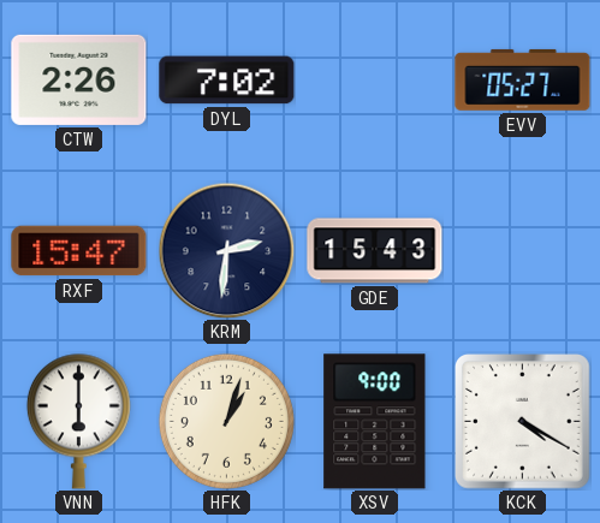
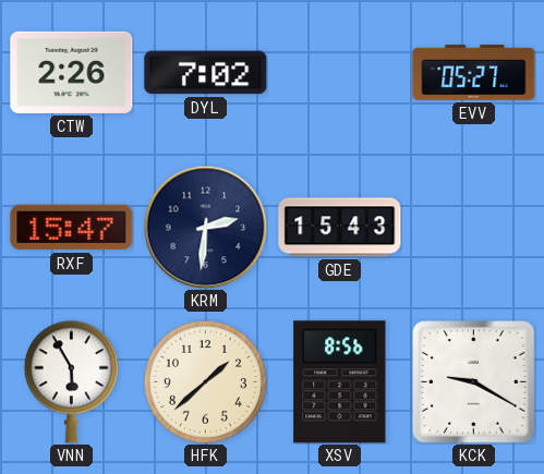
VNN: 6:00 -> 5:55 (71, 381)
HFK: 1:03 -> 1:38 (205, 381)
XSV: 9:00 -> 8:56 (340, 382)
KCK: 4:20 -> 9:20 (474, 382)
